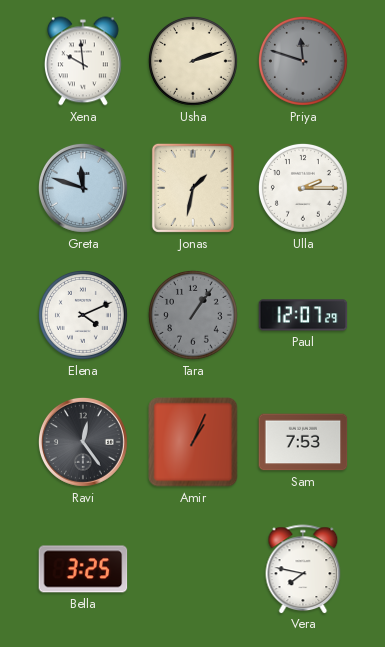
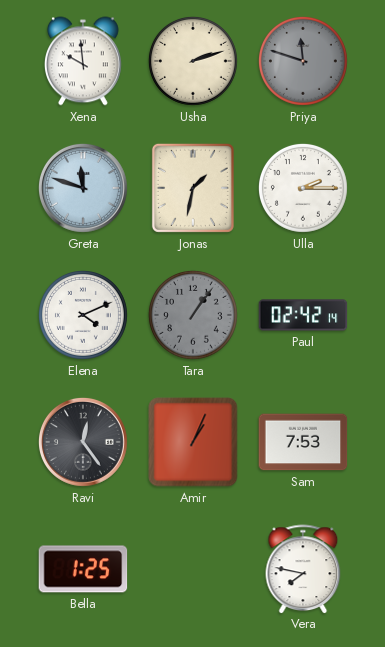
Paul: 12:07 -> 02:42 (303, 315)
Bella: 3:25 -> 1:25 (83, 569)
